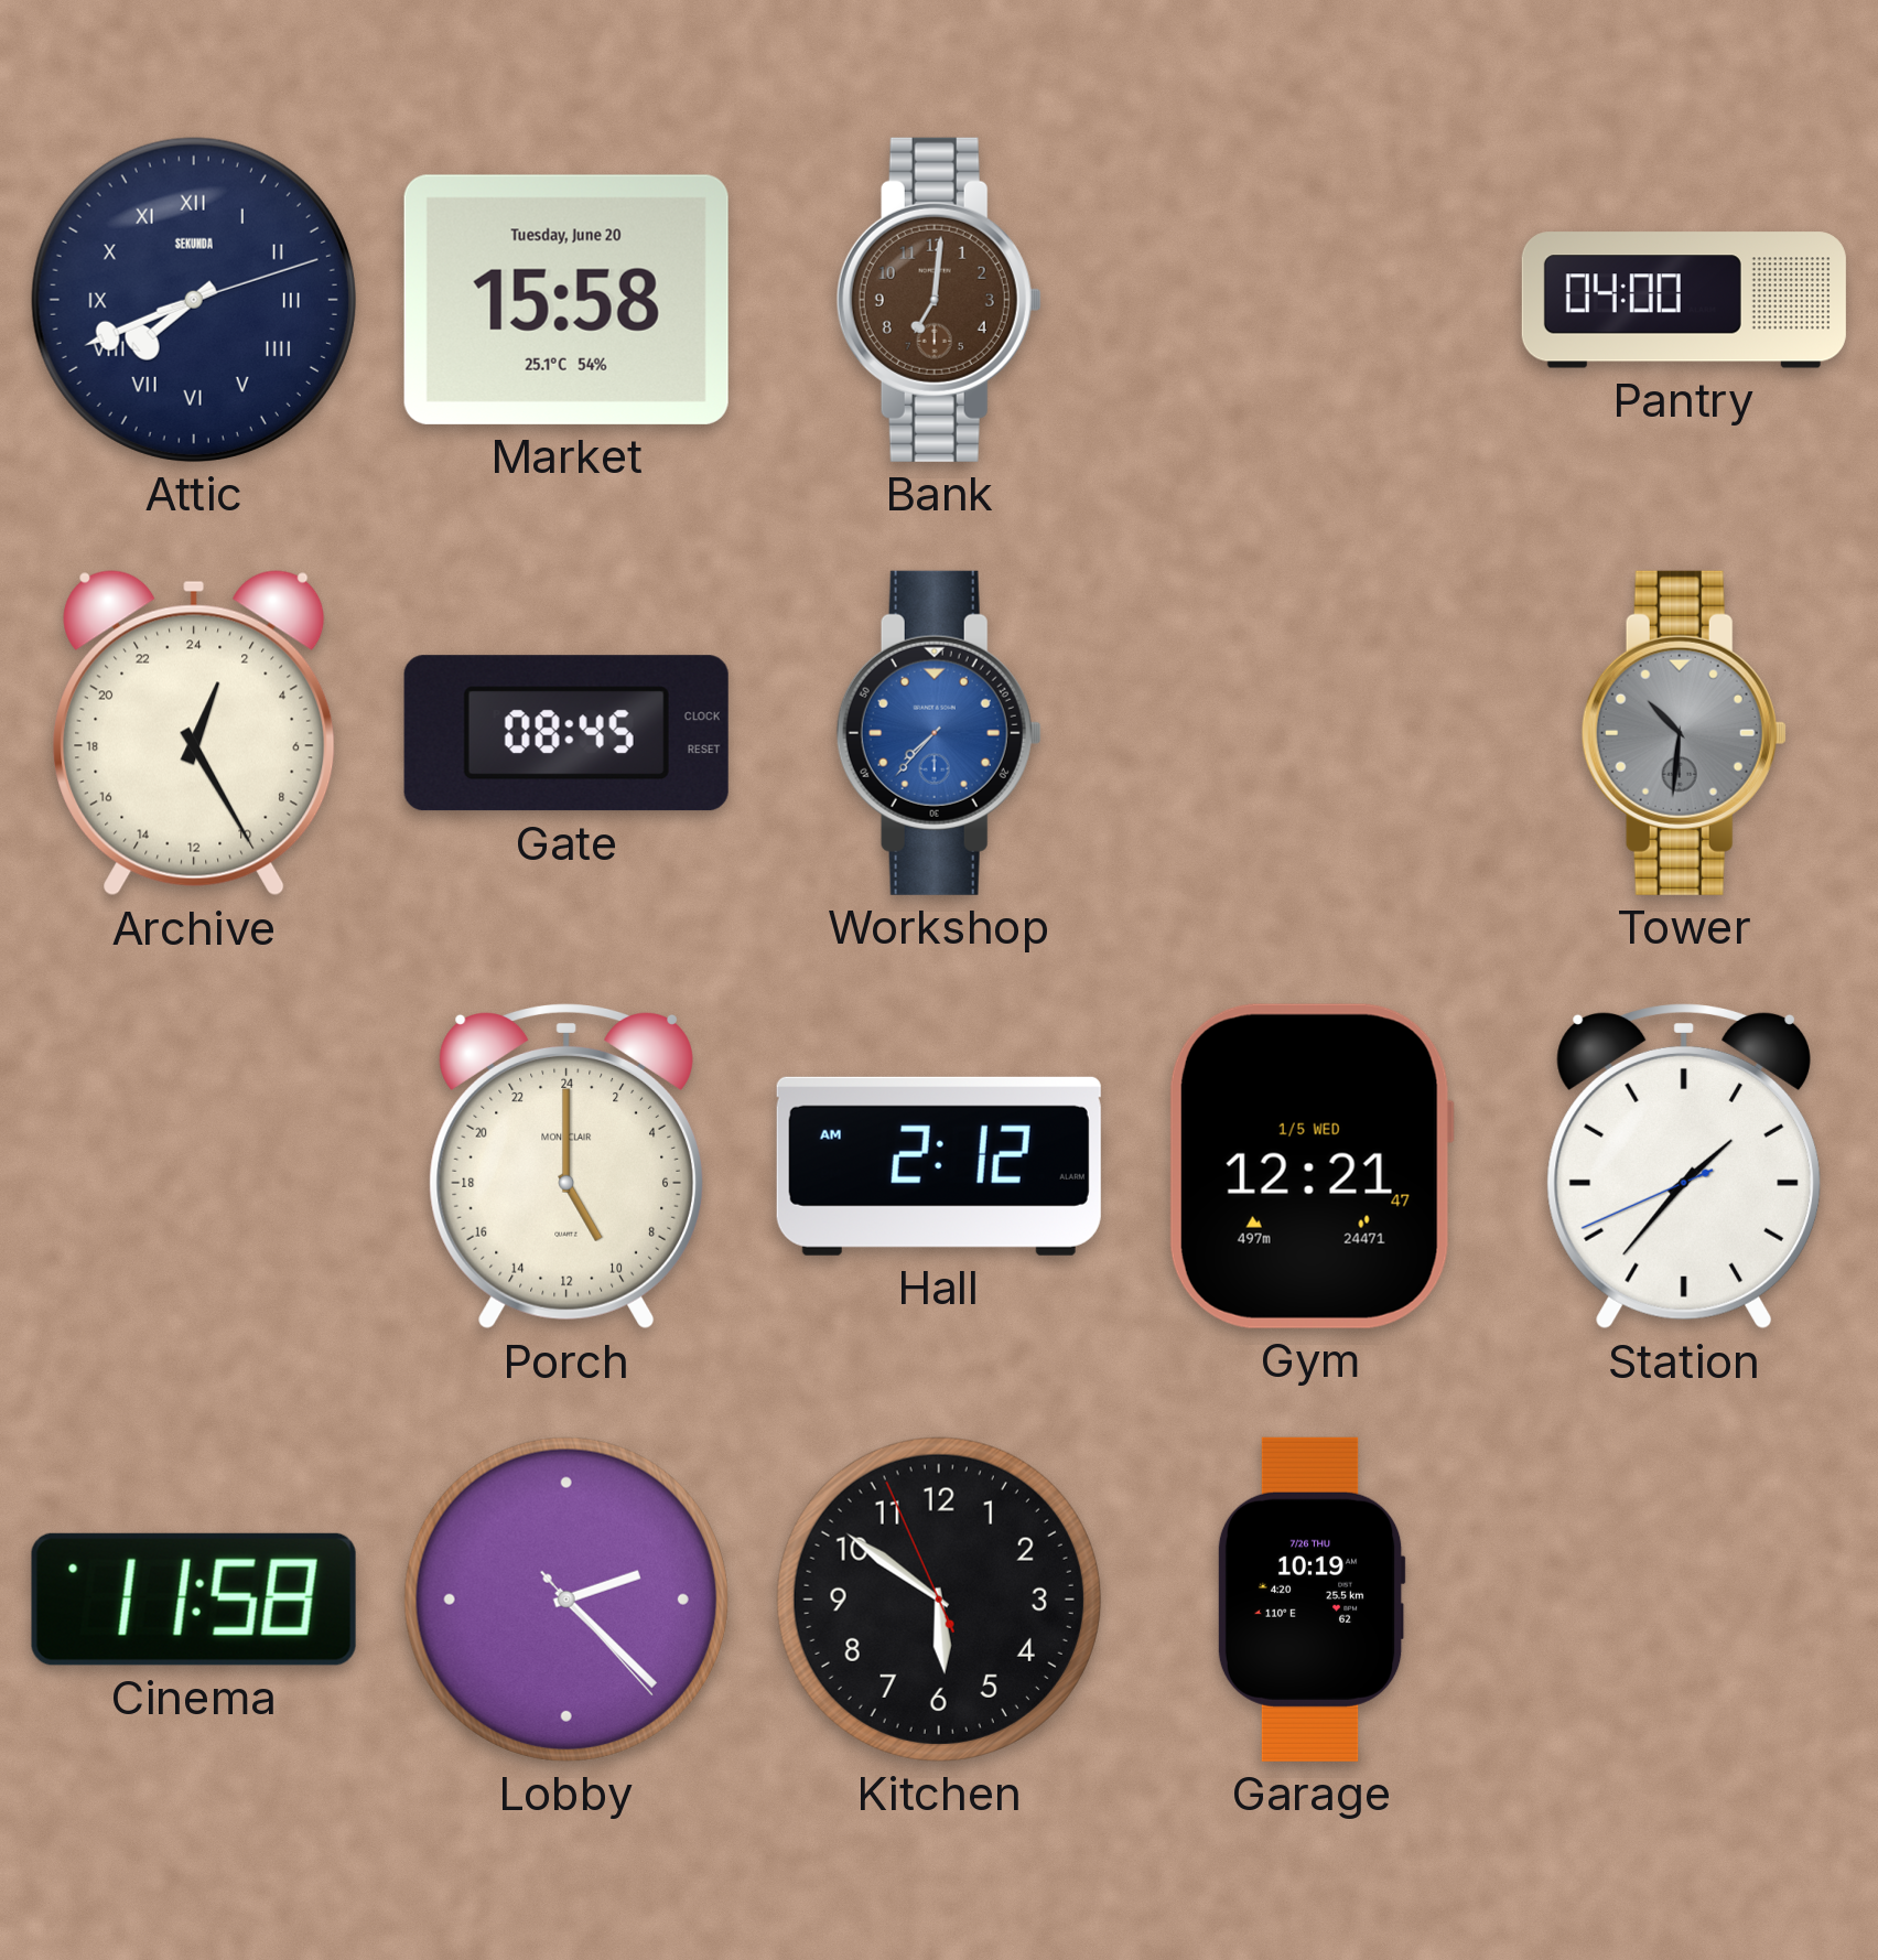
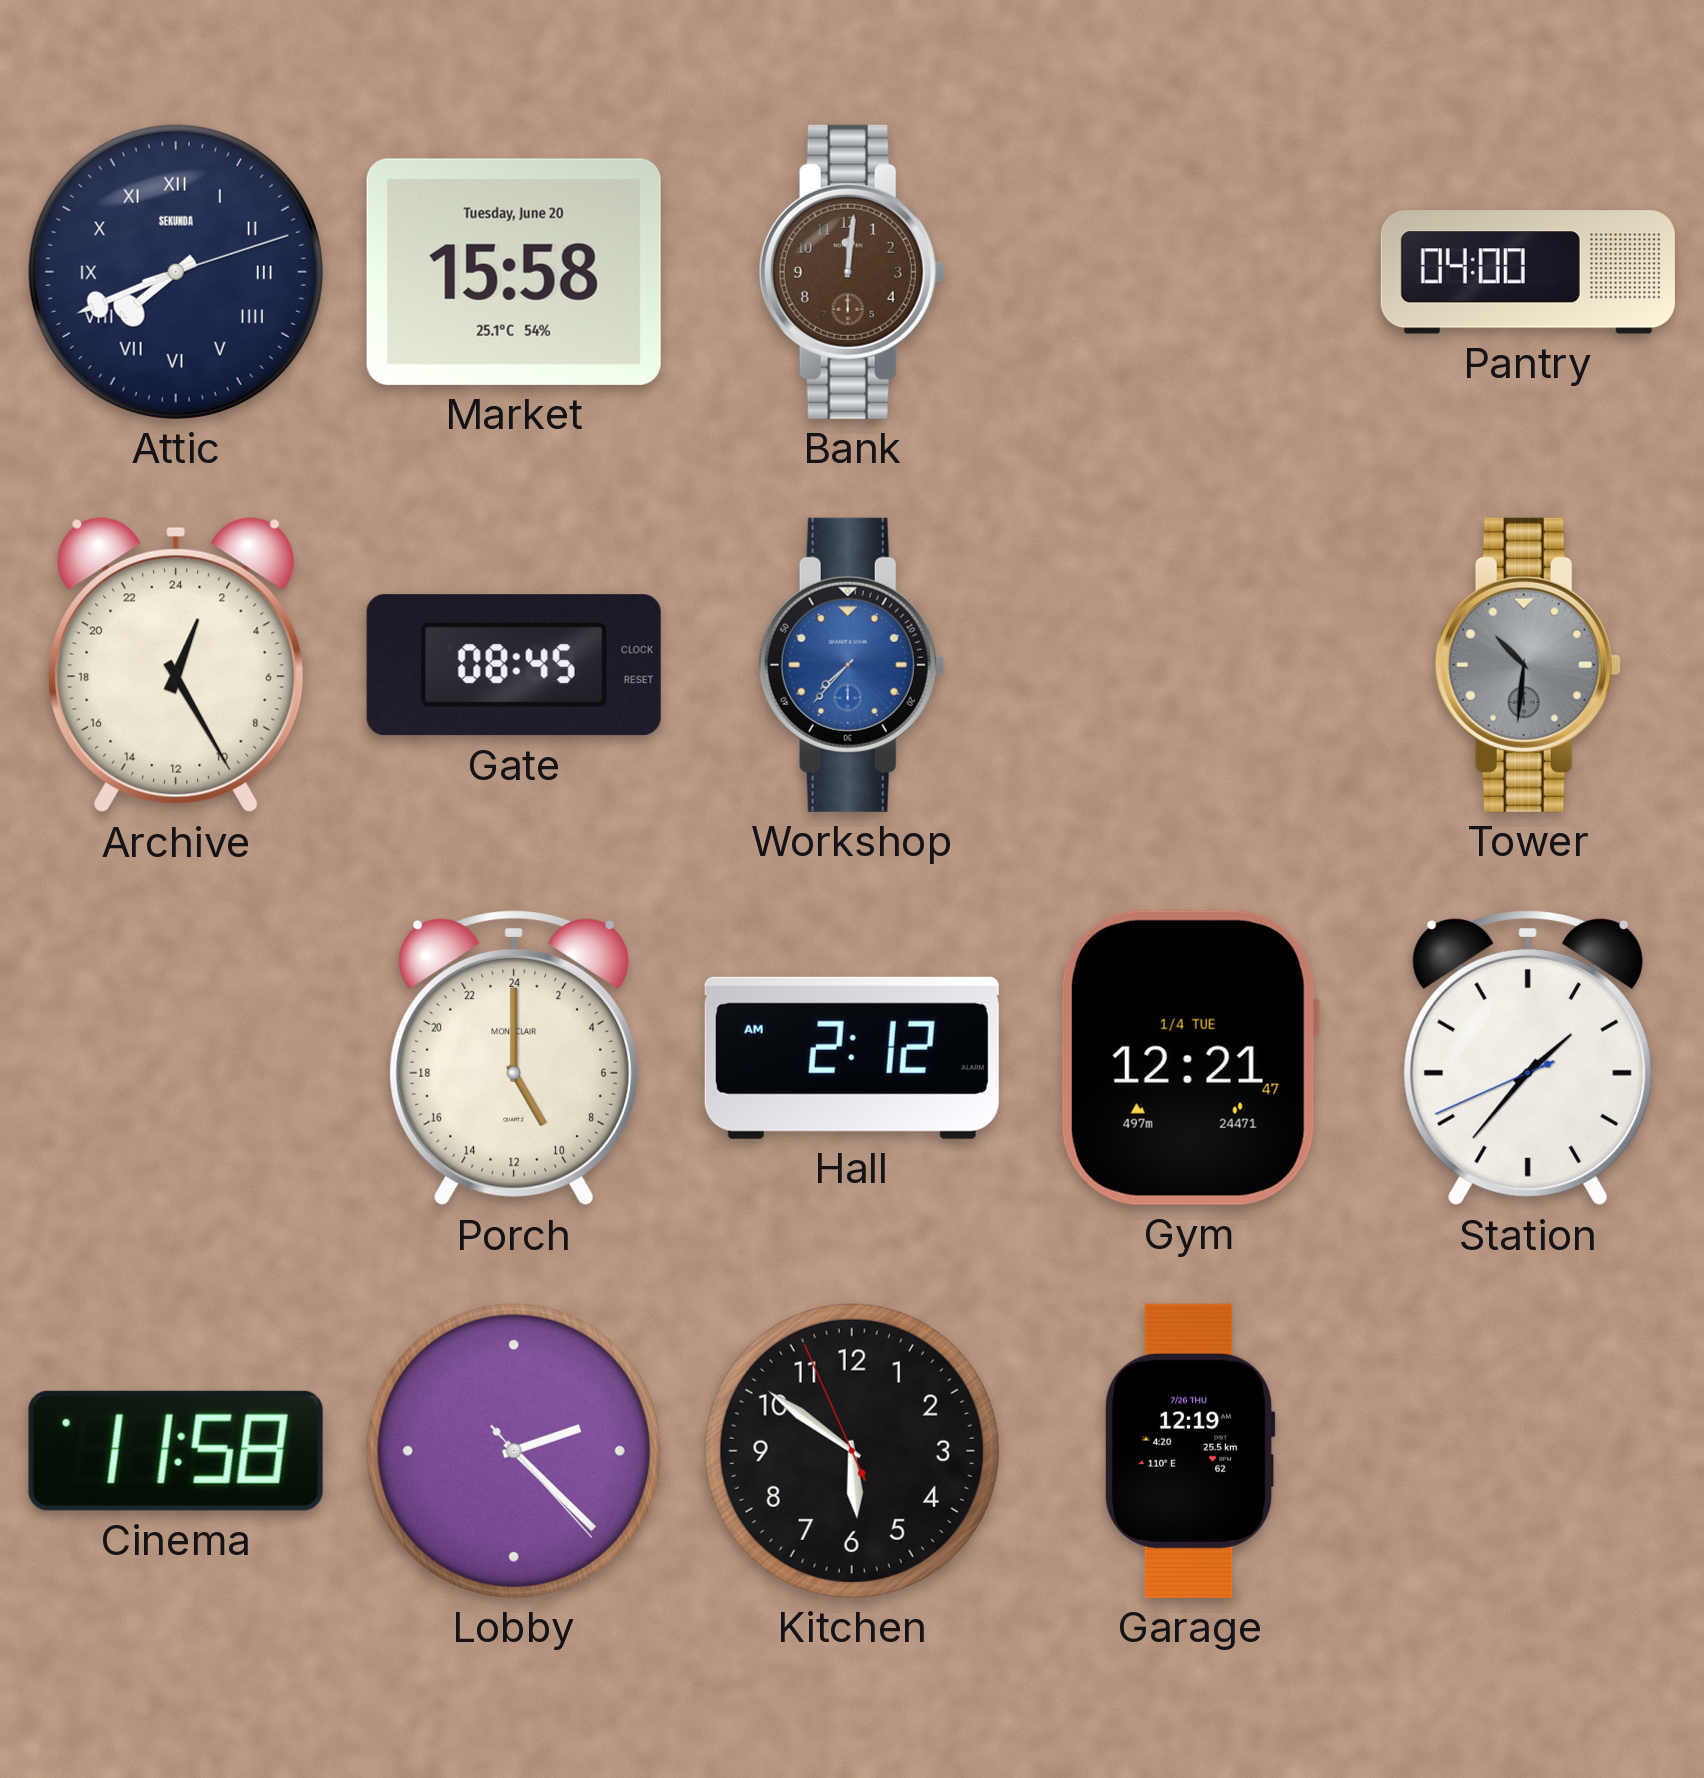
Bank: 7:01 -> 12:01 (852, 272)
Gym date: 1/5 WED -> 1/4 TUE (1190, 1058)
Garage: 10:19 -> 12:19 (1190, 1451)
